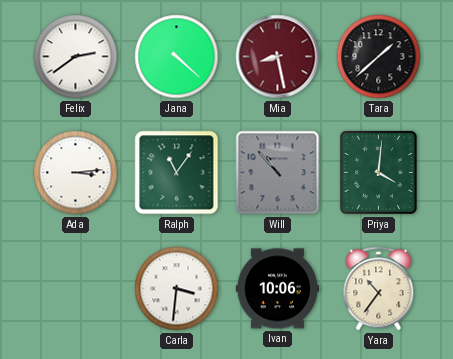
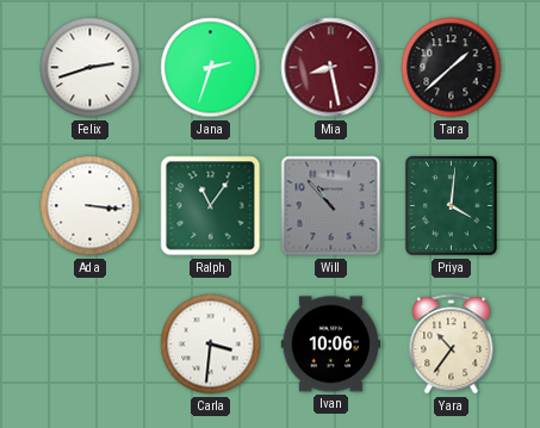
Felix: 2:39 -> 2:42 (91, 68)
Jana: 4:22 -> 2:33 (211, 68)
Ada: 3:14 -> 3:16 (91, 206)
